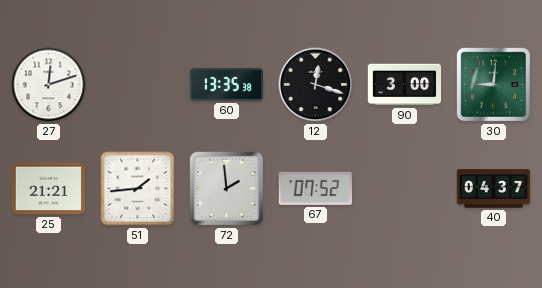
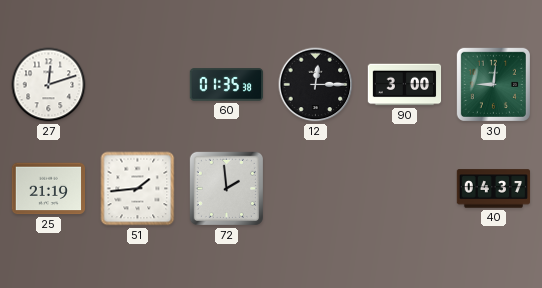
60: 13:35 -> 01:35 (227, 85)
12: 12:18 -> 12:15 (316, 85)
25: 21:21 -> 21:19 (48, 189)
67: 07:52 -> none (315, 188)
